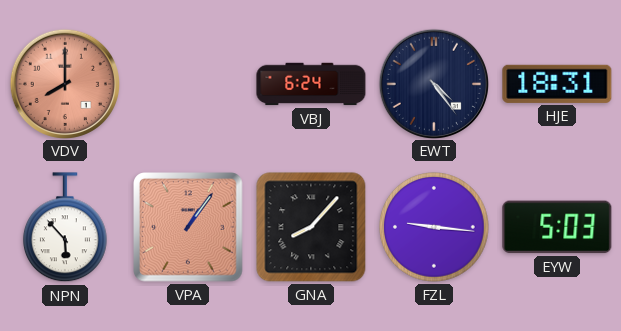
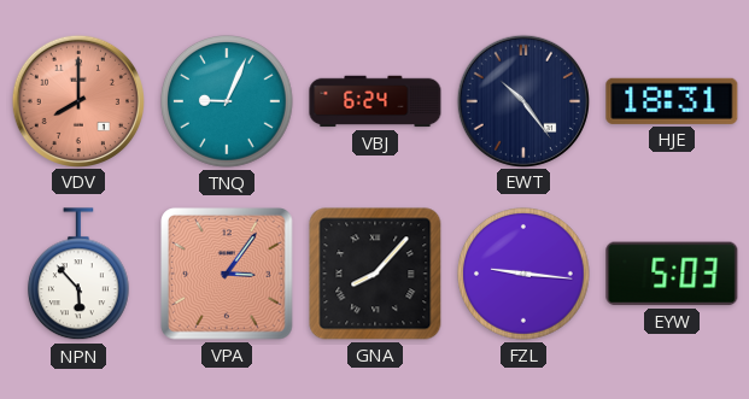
TNQ: none -> 9:04 (228, 102)
EWT: 4:24 -> 10:24 (522, 100)
VPA: 1:06 -> 3:06 (228, 275)
